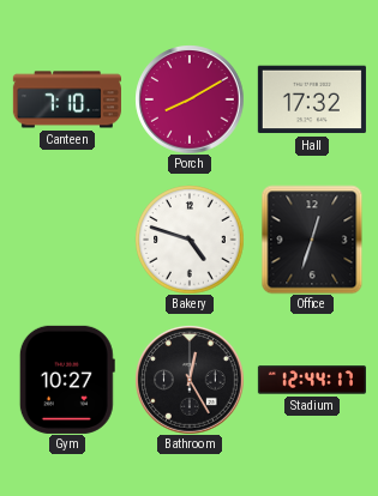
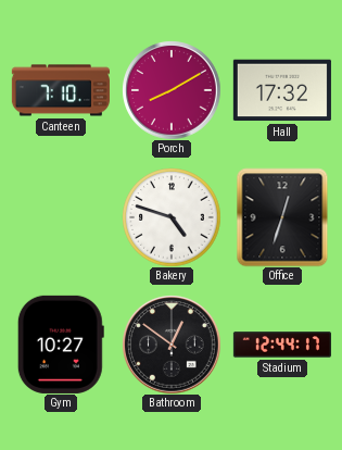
Bathroom: 12:25 -> 12:51 (172, 345)
